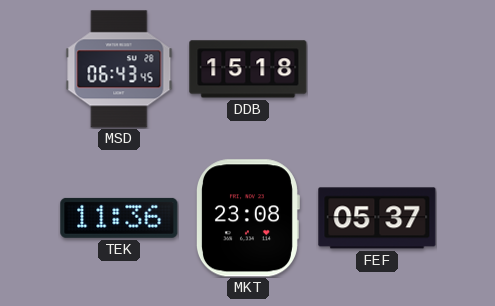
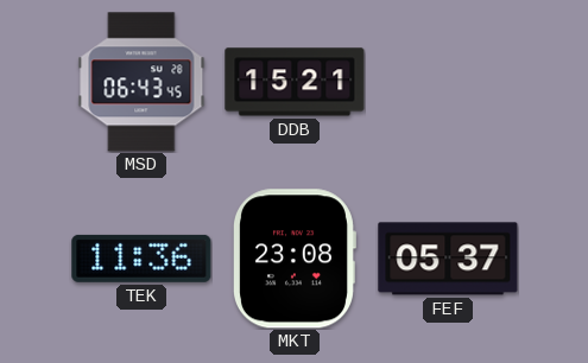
DDB: 15:18 -> 15:21 (295, 82)
